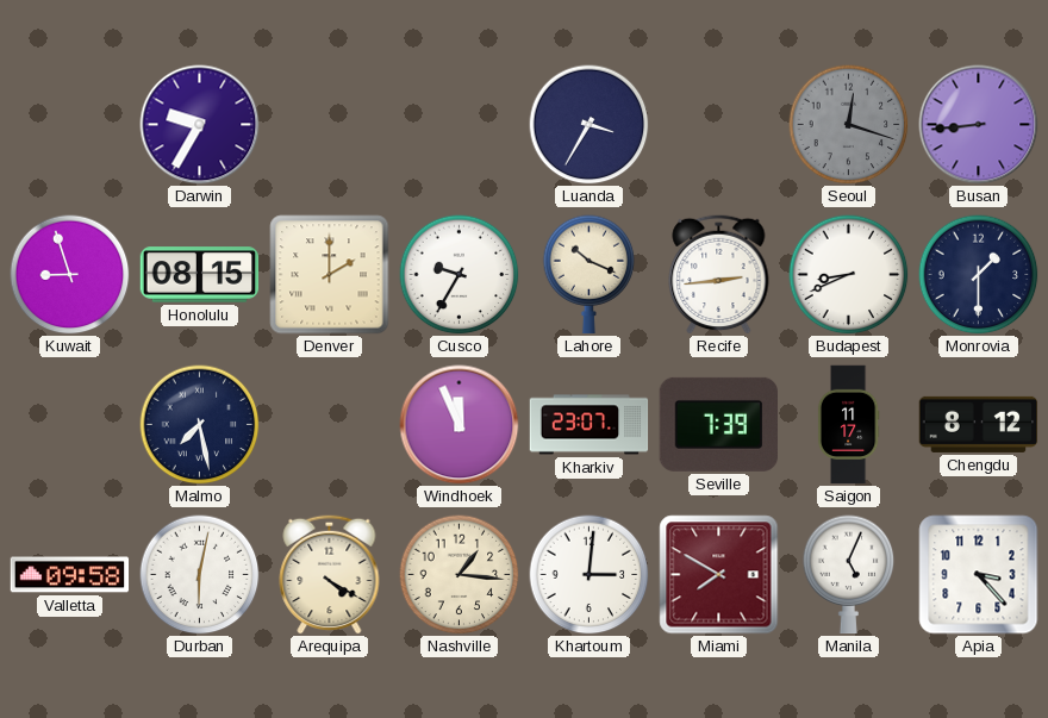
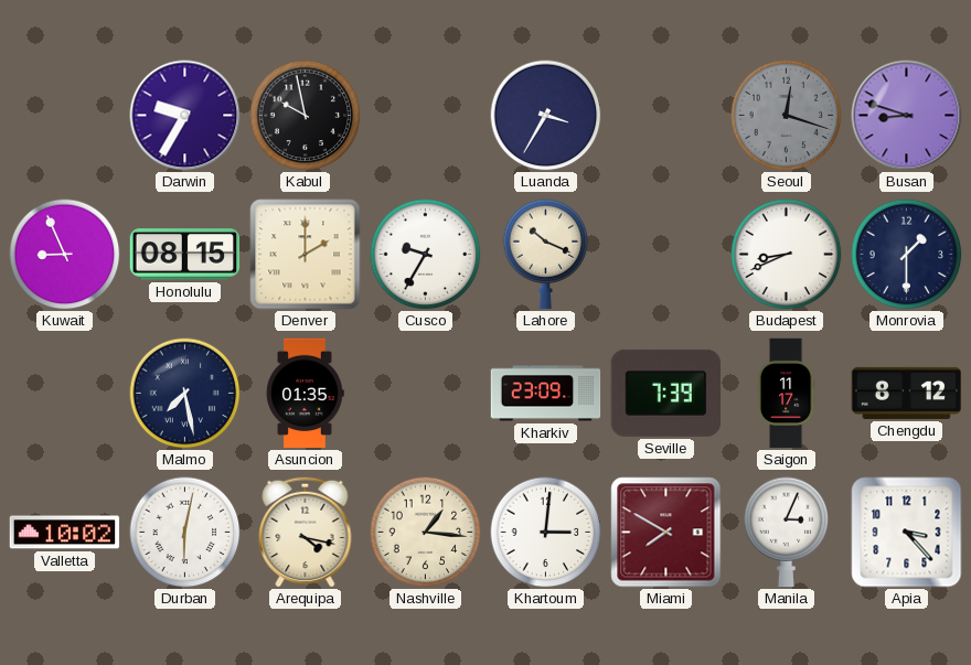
Kabul: none -> 9:58 (306, 116)
Busan: 8:44 -> 8:48 (907, 116)
Kuwait: 8:57 -> 8:56 (65, 255)
Recife: 2:44 -> none (719, 274)
Asuncion: none -> 01:35 (305, 394)
Windhoek: 11:56 -> none (460, 425)
Kharkiv: 23:07 -> 23:09 (546, 394)
Valletta: 09:58 -> 10:02 (65, 533)
Arequipa: 4:20 -> 4:17 (306, 532)
Manila: 5:04 -> 3:04 (787, 533)
